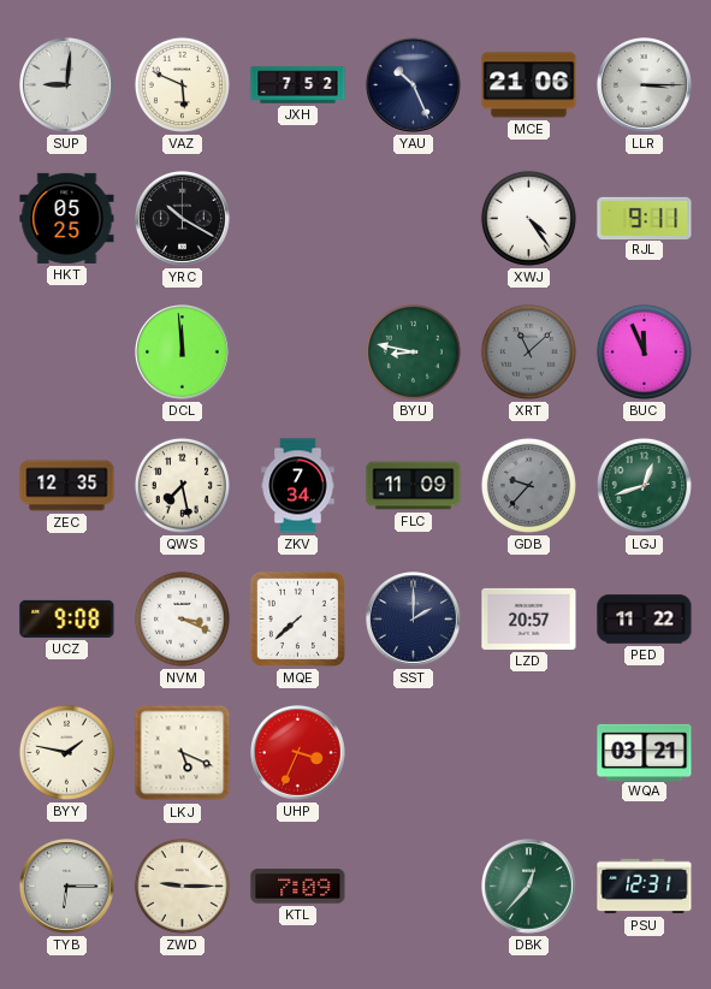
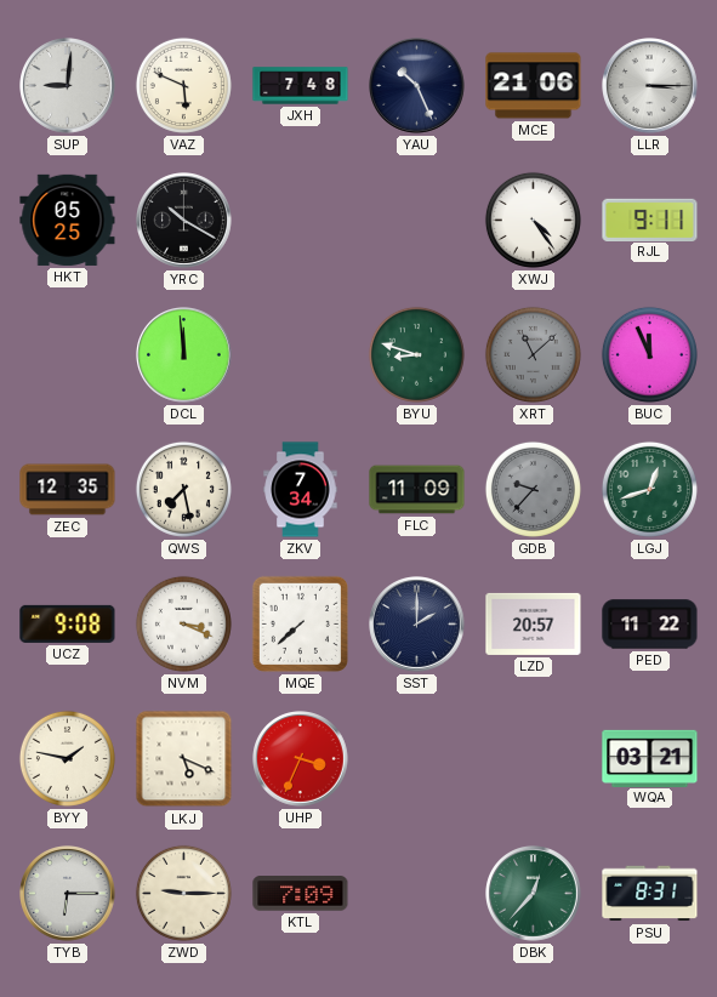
JXH: 7:52 -> 7:48 (301, 86)
BYU: 8:47 -> 8:48 (416, 354)
PSU: 12:31 -> 8:31 (650, 894)
